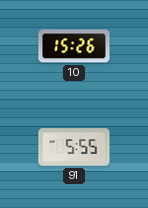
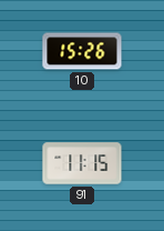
91: 5:55 -> 11:15 (82, 163)
